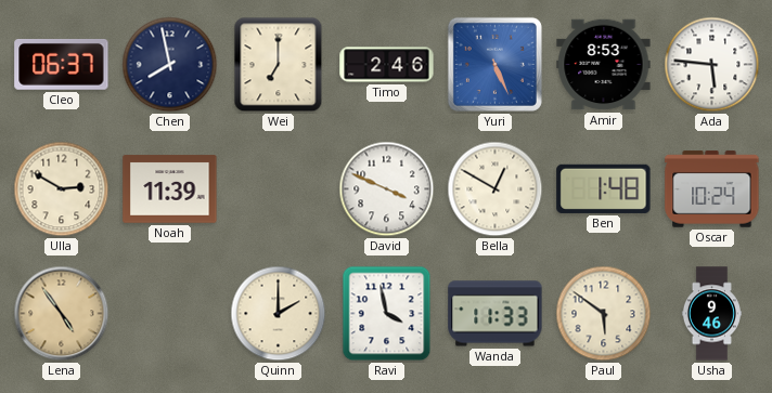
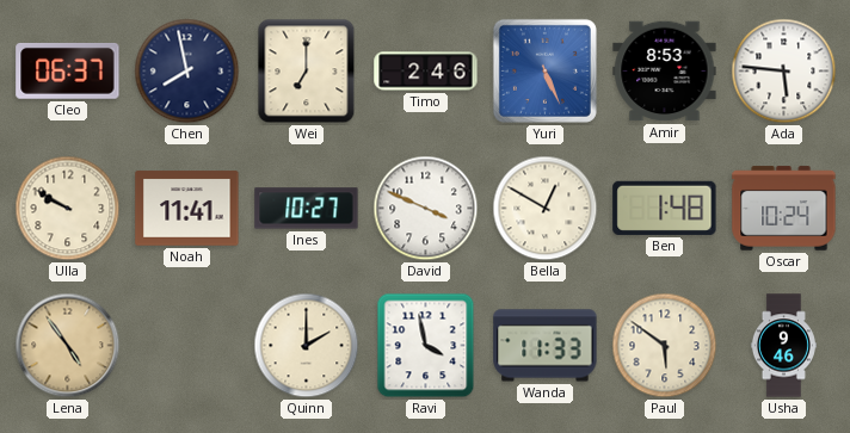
Ulla: 2:50 -> 9:50 (68, 209)
Noah: 11:39 -> 11:41 (187, 209)
Ines: none -> 10:27 (307, 209)
